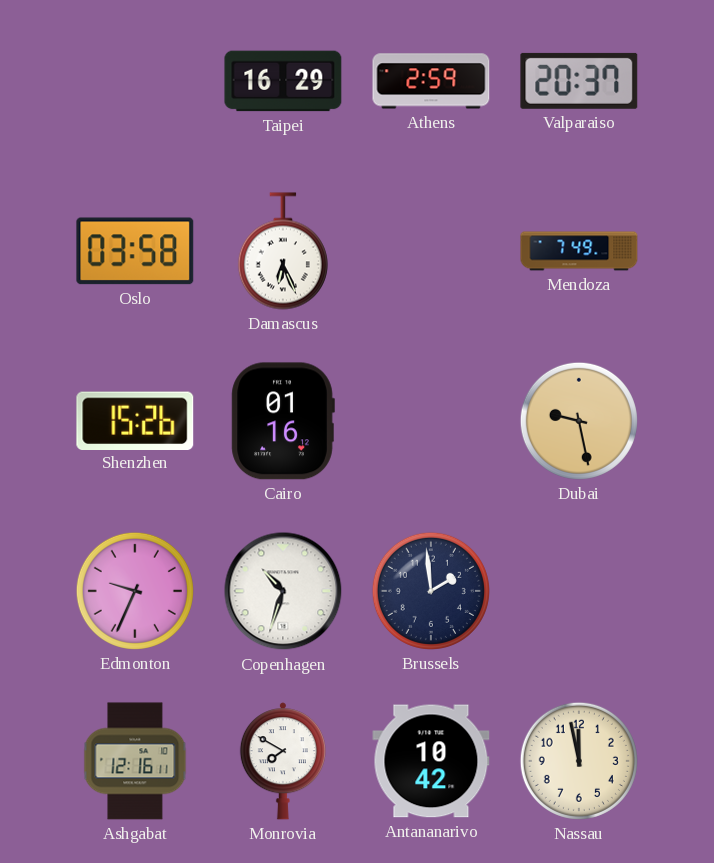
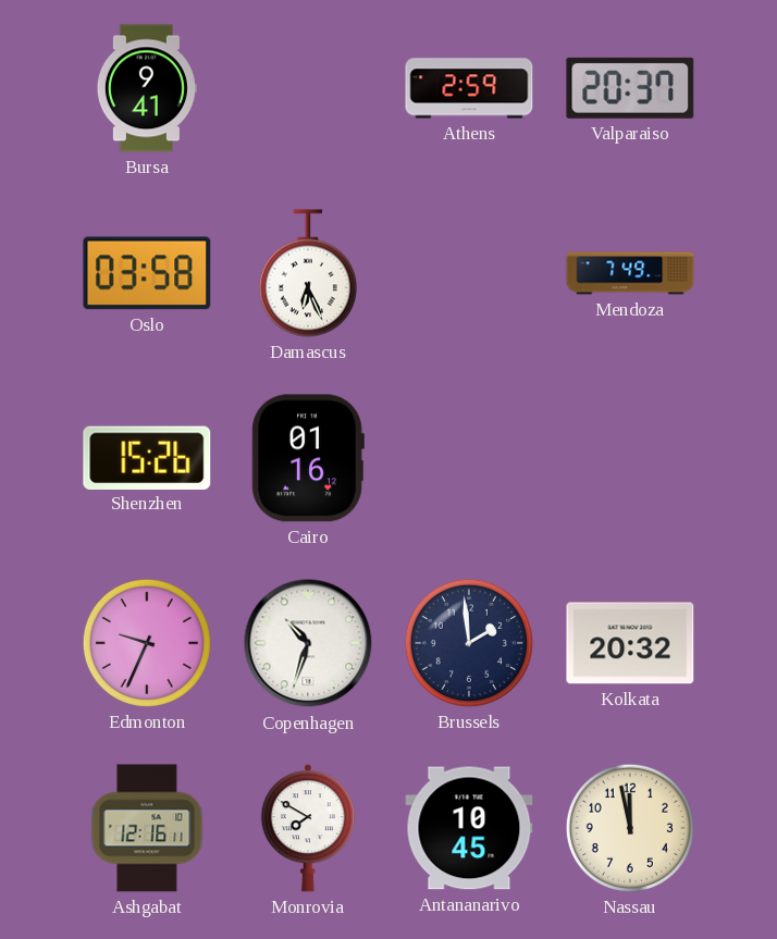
Bursa: none -> 9:41 (147, 88)
Taipei: 16:29 -> none (283, 81)
Dubai: 9:28 -> none (579, 421)
Kolkata: none -> 20:32 (630, 643)
Antananarivo: 10:42 -> 10:45 (469, 828)
